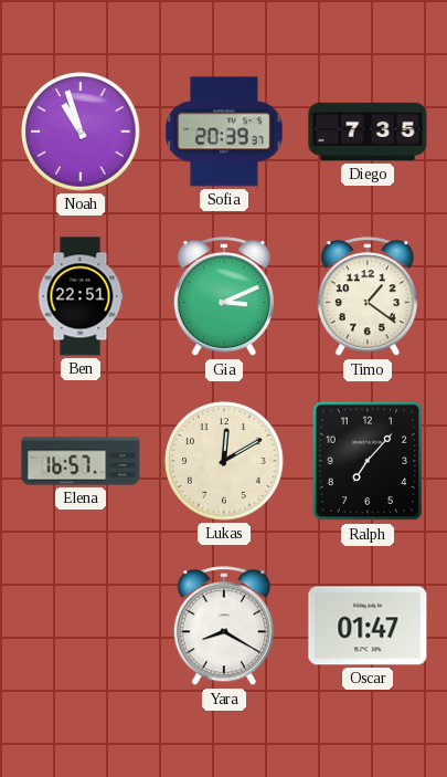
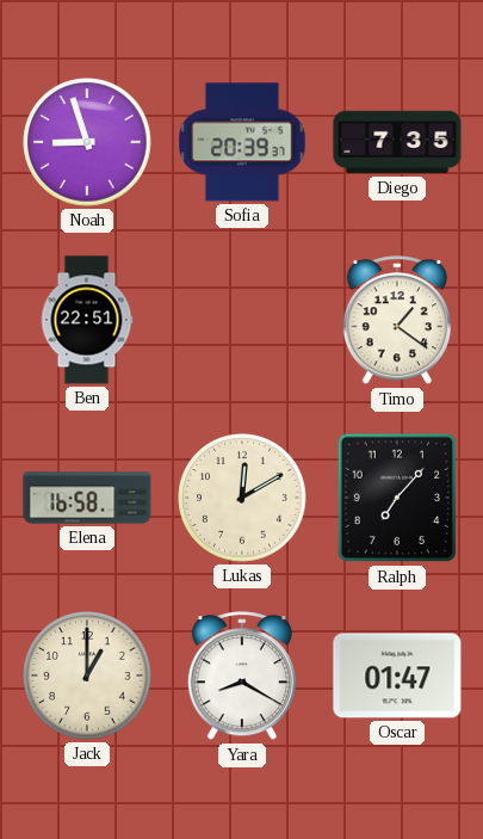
Noah: 10:57 -> 8:57 (87, 142)
Gia: 3:11 -> none (224, 297)
Elena: 16:57 -> 16:58 (87, 498)
Jack: none -> 1:00 (87, 675)
